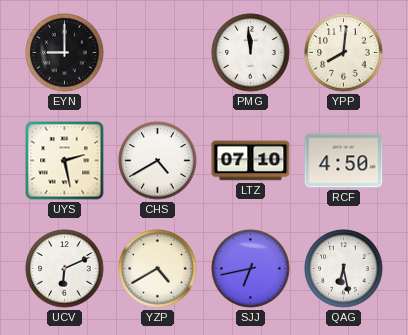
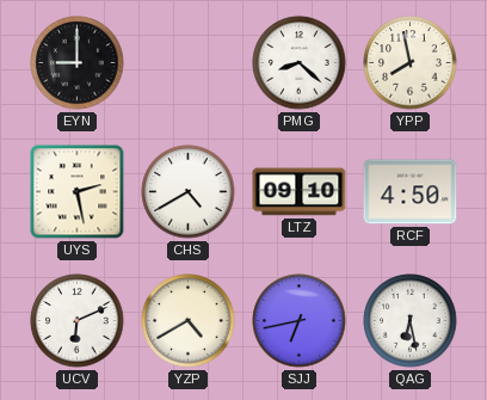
PMG: 11:59 -> 8:22 (300, 63)
YPP: 8:01 -> 7:58 (411, 63)
LTZ: 07:10 -> 09:10 (300, 192)
